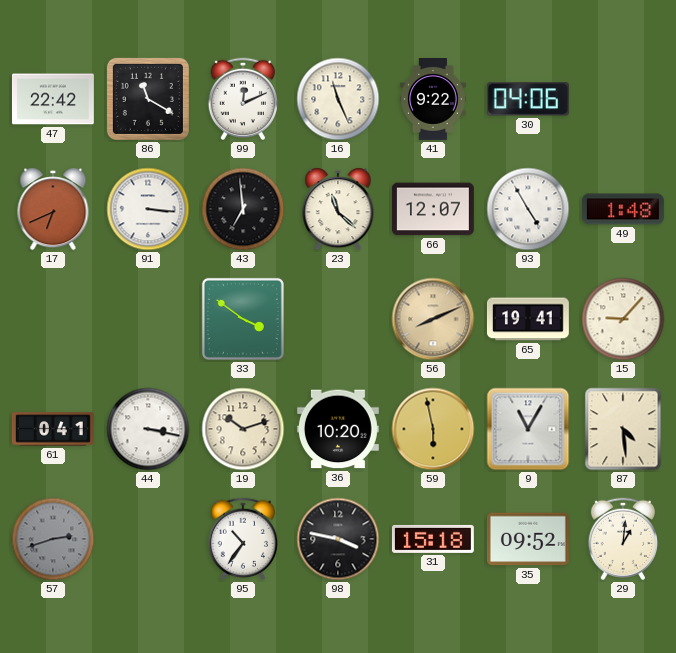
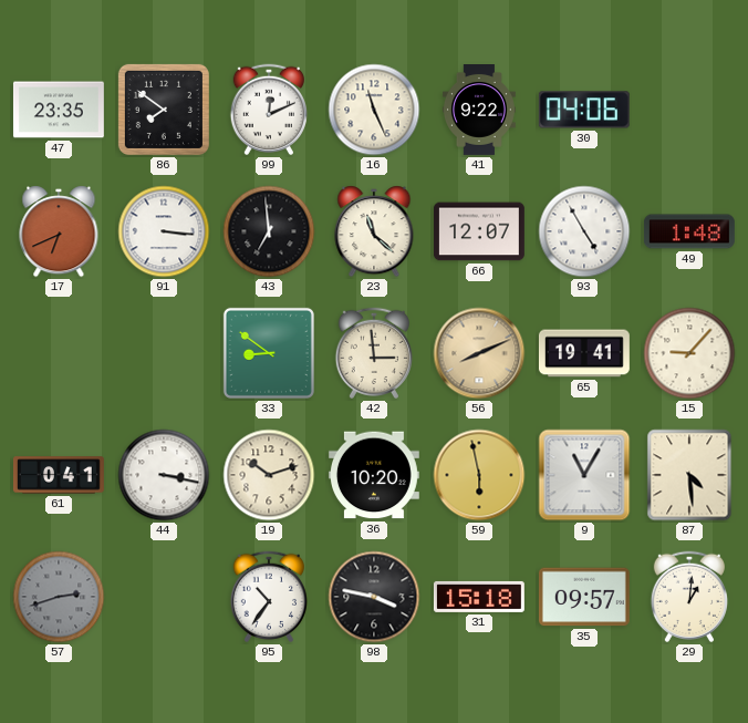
47: 22:42 -> 23:35 (59, 110)
86: 11:20 -> 7:51 (164, 110)
33: 3:51 -> 8:51 (269, 353)
42: none -> 2:59 (373, 353)
35: 09:52 -> 09:57 (584, 597)
